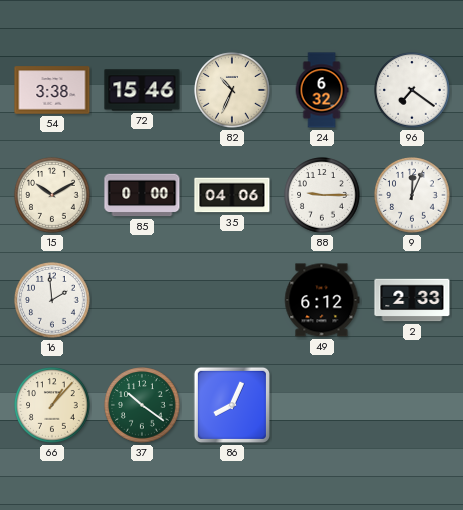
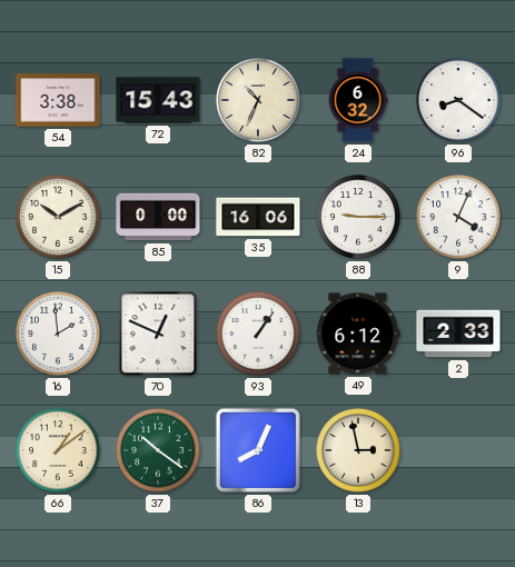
72: 15:46 -> 15:43 (158, 100)
96: 7:21 -> 8:21 (458, 100)
35: 04:06 -> 16:06 (258, 217)
9: 12:04 -> 4:04 (458, 217)
70: none -> 12:49 (158, 334)
93: none -> 1:06 (258, 334)
66: 1:07 -> 1:09 (58, 450)
13: none -> 2:58 (358, 450)
